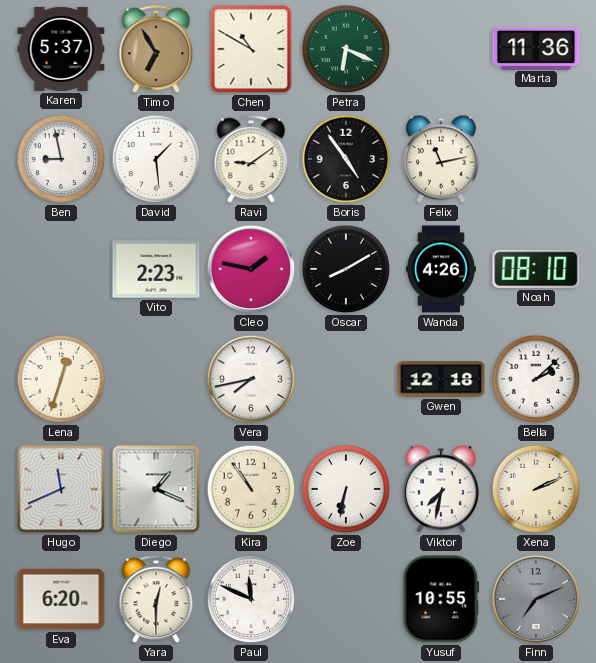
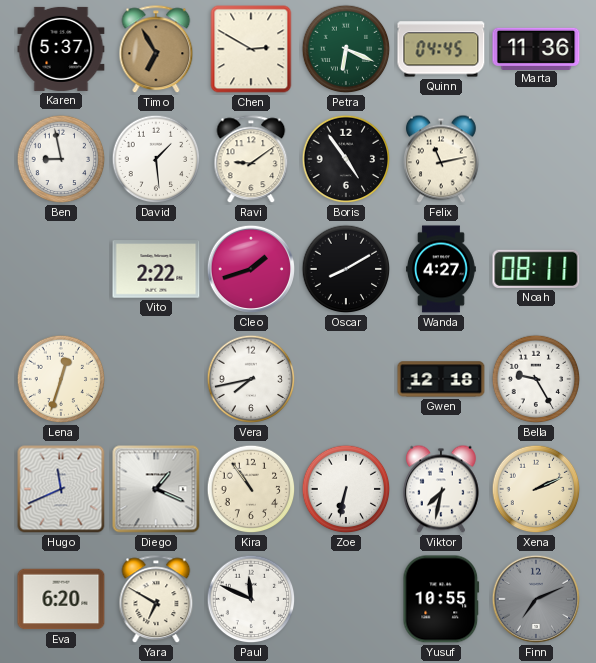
Chen: 10:50 -> 2:50 (251, 49)
Quinn: none -> 04:45 (441, 49)
Vito: 2:23 -> 2:22 (156, 269)
Cleo: 1:47 -> 1:42 (251, 269)
Wanda: 4:26 -> 4:27 (442, 269)
Noah: 08:10 -> 08:11 (536, 269)
Bella: 2:08 -> 9:25 (536, 379)
Yara: 12:30 -> 6:50 (156, 600)
